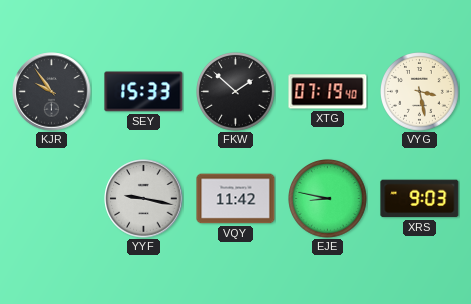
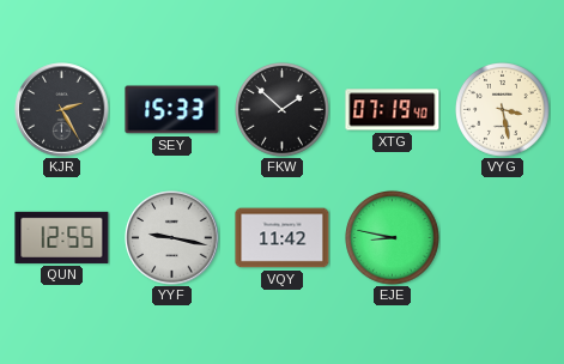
KJR: 9:54 -> 2:25 (62, 110)
QUN: none -> 12:55 (62, 237)
XRS: 9:03 -> none (420, 199)
